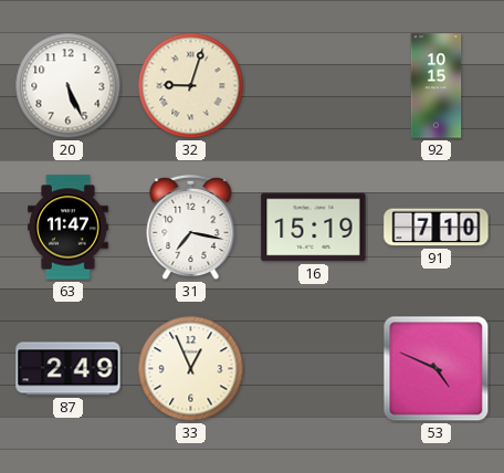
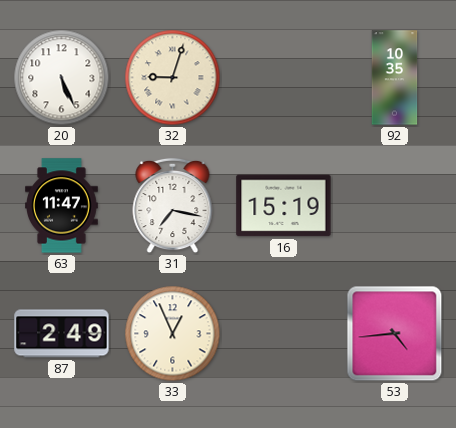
92: 10:15 -> 10:35 (395, 78)
91: 7:10 -> none (437, 228)
53: 4:49 -> 4:44 (395, 334)
